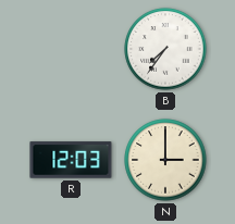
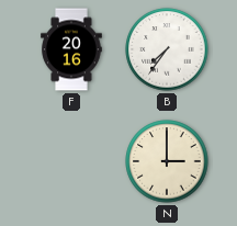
F: none -> 20:16 (71, 49)
R: 12:03 -> none (71, 160)
